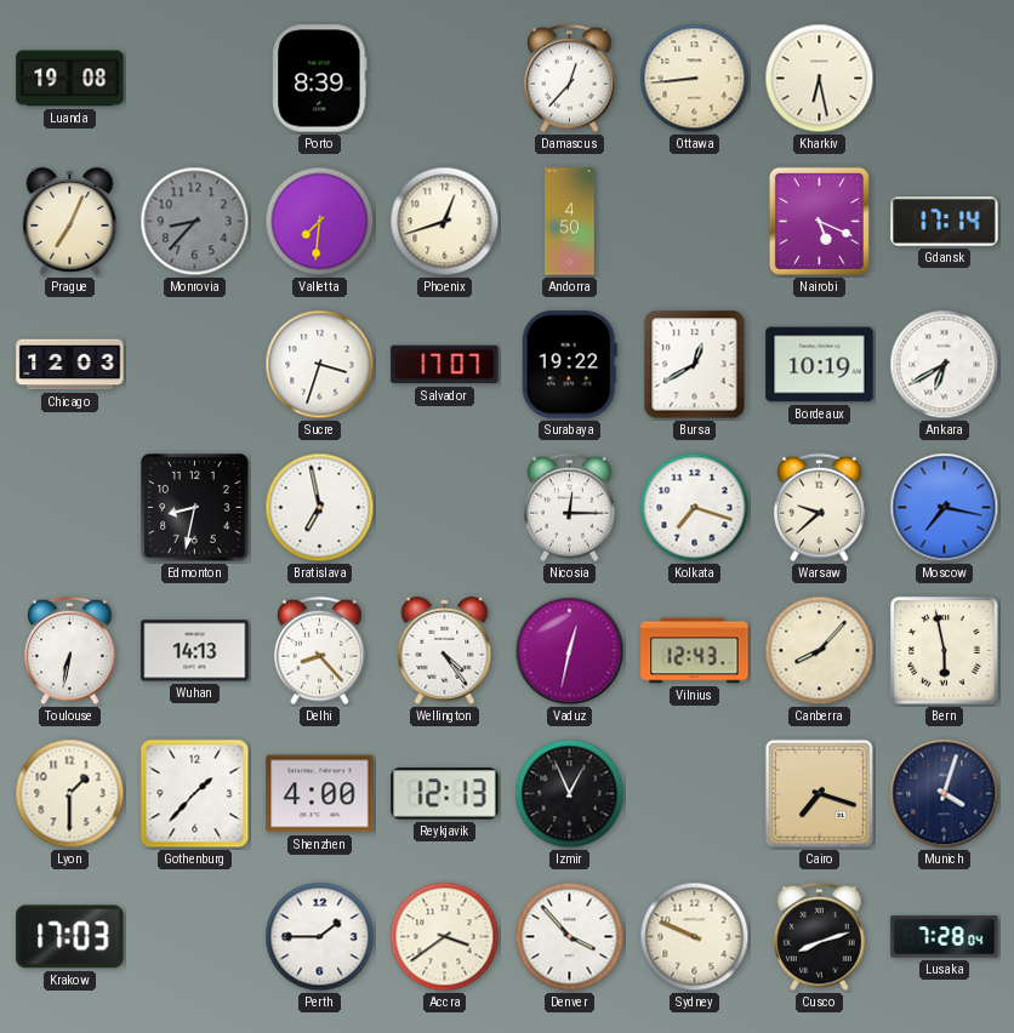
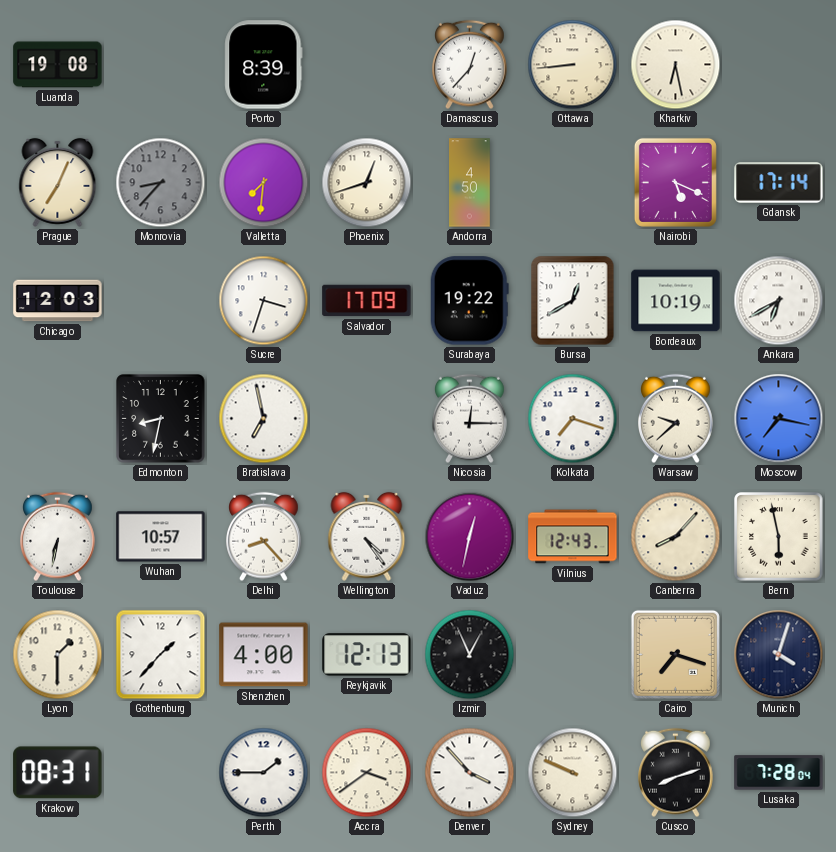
Salvador: 17:07 -> 17:09 (367, 301)
Wuhan: 14:13 -> 10:57 (161, 537)
Krakow: 17:03 -> 08:31 (58, 773)
